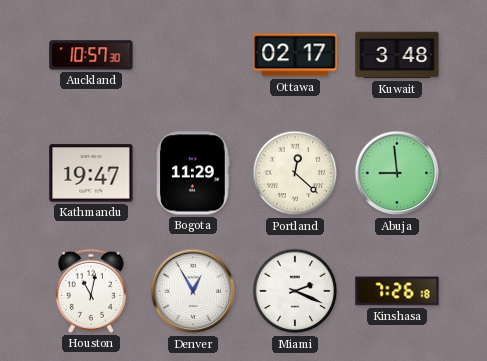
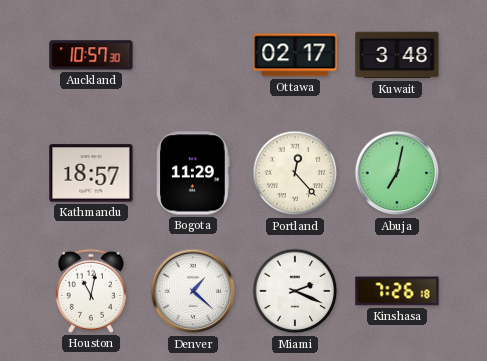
Kathmandu: 19:47 -> 18:57 (91, 173)
Portland: 12:22 -> 12:23 (295, 173)
Abuja: 8:59 -> 7:02 (397, 173)
Denver: 12:55 -> 1:22 (193, 291)
